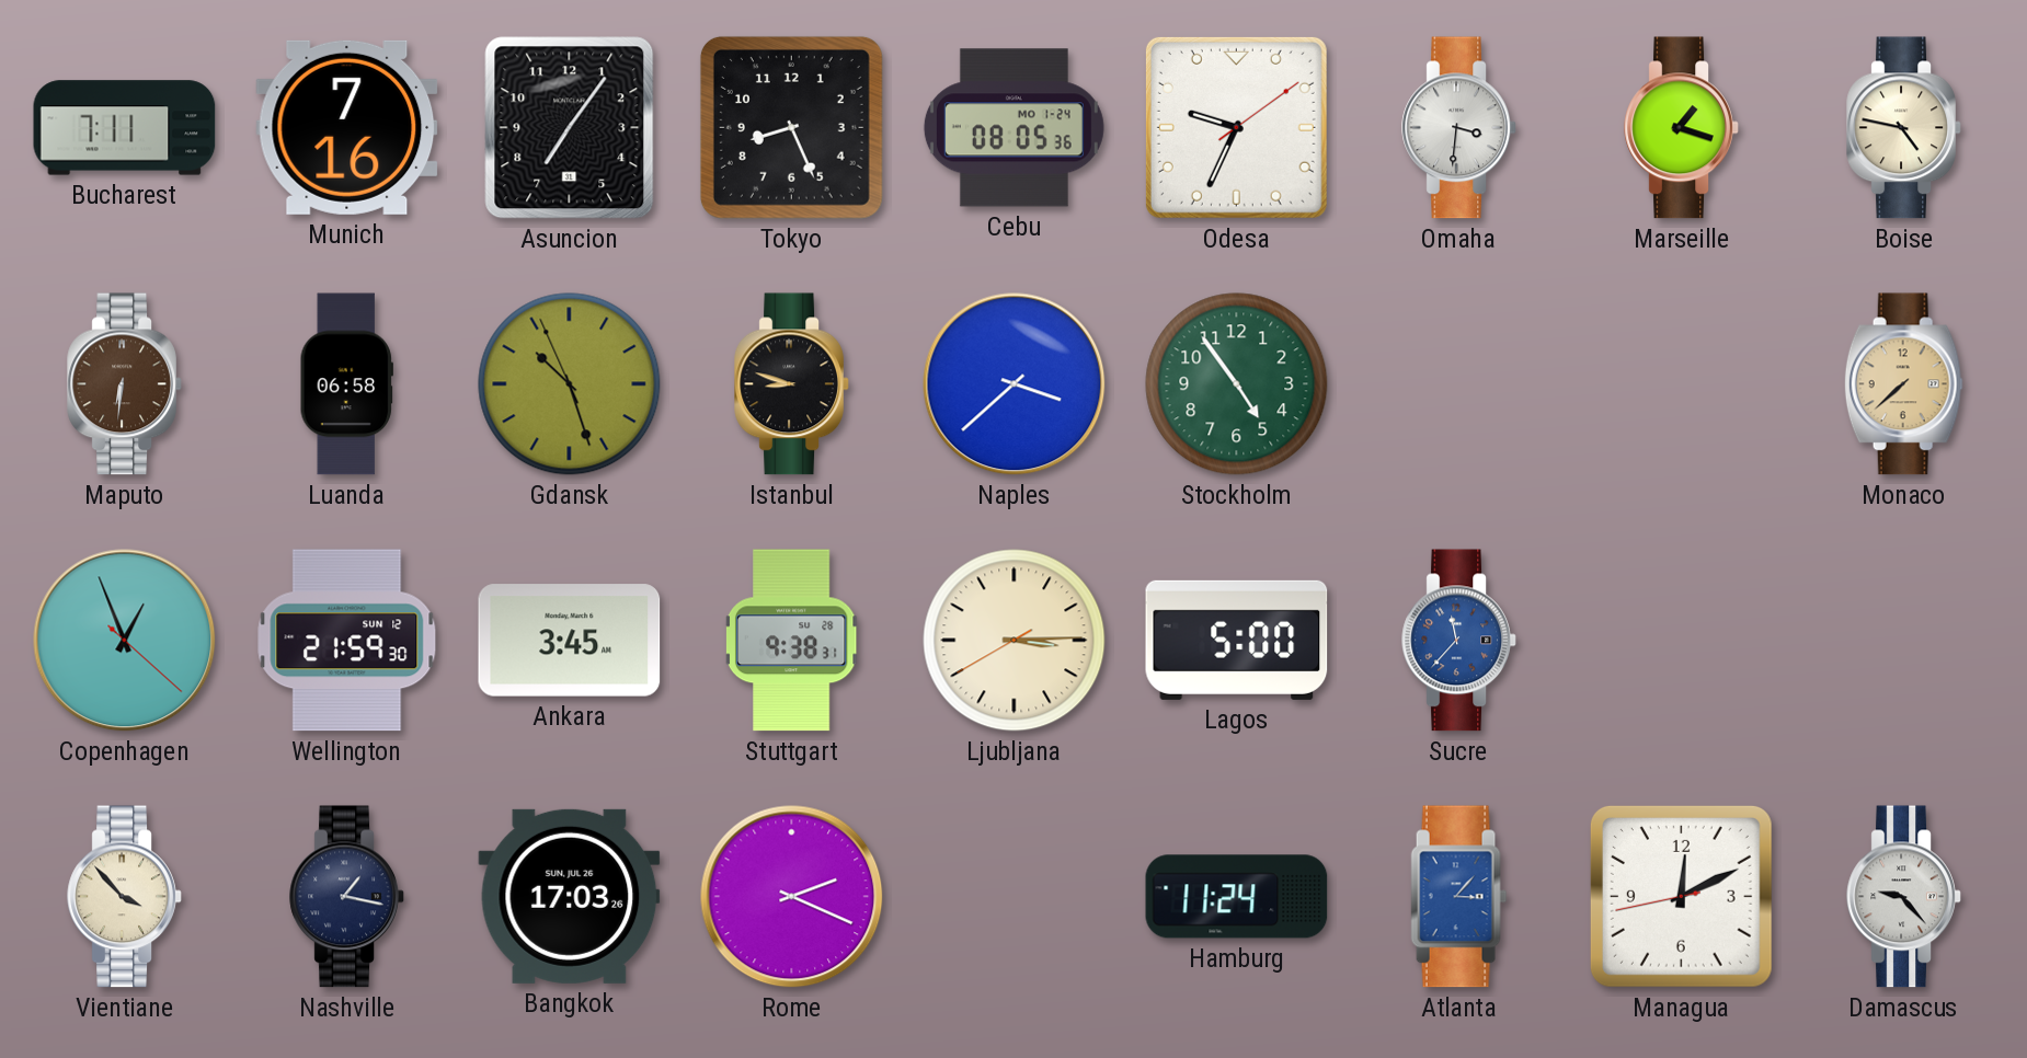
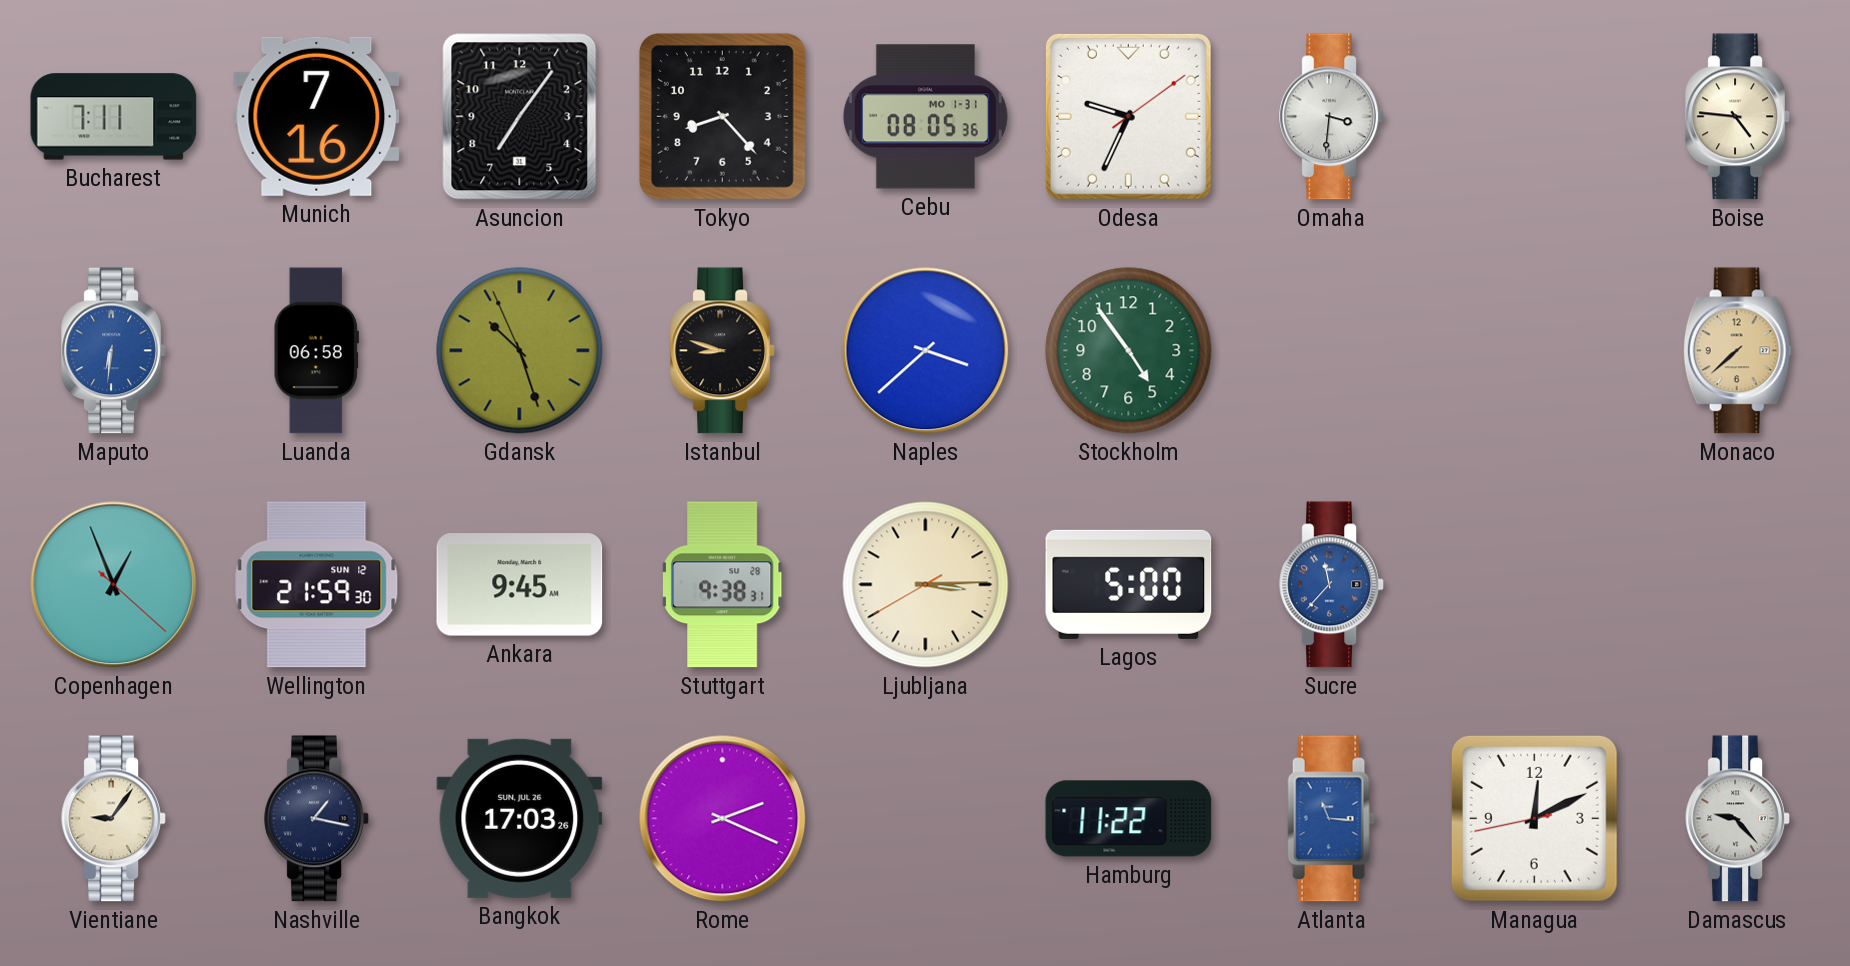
Tokyo: 8:26 -> 8:23 (722, 116)
Cebu date: MO 1-24 -> MO 1-31 (925, 117)
Marseille: 1:18 -> none (1682, 128)
Boise: 4:47 -> 4:46 (1738, 117)
Maputo dial: brown -> blue (114, 351)
Ankara: 3:45 -> 9:45 (520, 585)
Vientiane: 3:53 -> 9:06 (114, 819)
Hamburg: 11:24 -> 11:22 (1129, 819)
Atlanta: 3:07 -> 11:16 (1332, 819)
